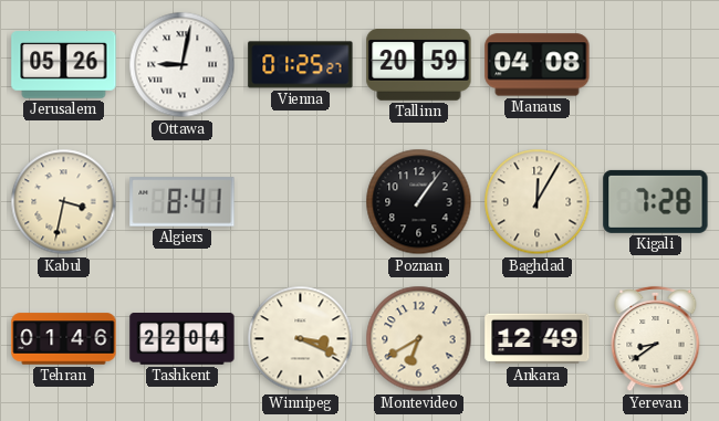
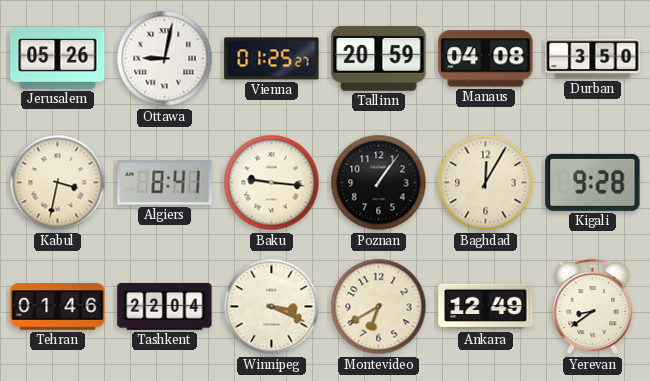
Durban: none -> 3:50 (593, 59)
Baku: none -> 9:16 (272, 183)
Kigali: 7:28 -> 9:28 (593, 182)
